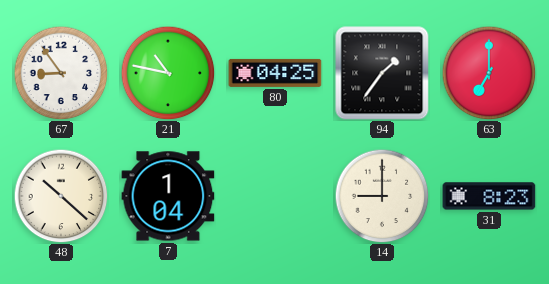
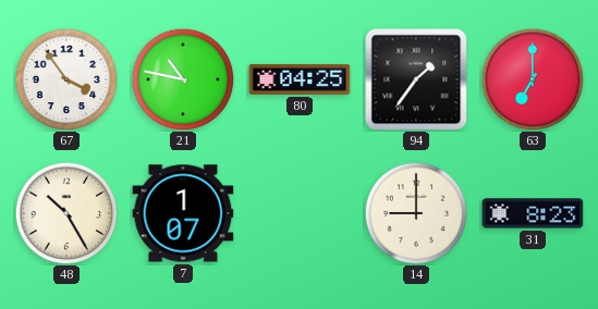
67: 8:54 -> 3:54 (66, 79)
48: 10:22 -> 10:25 (66, 213)
7: 1:04 -> 1:07 (183, 213)
